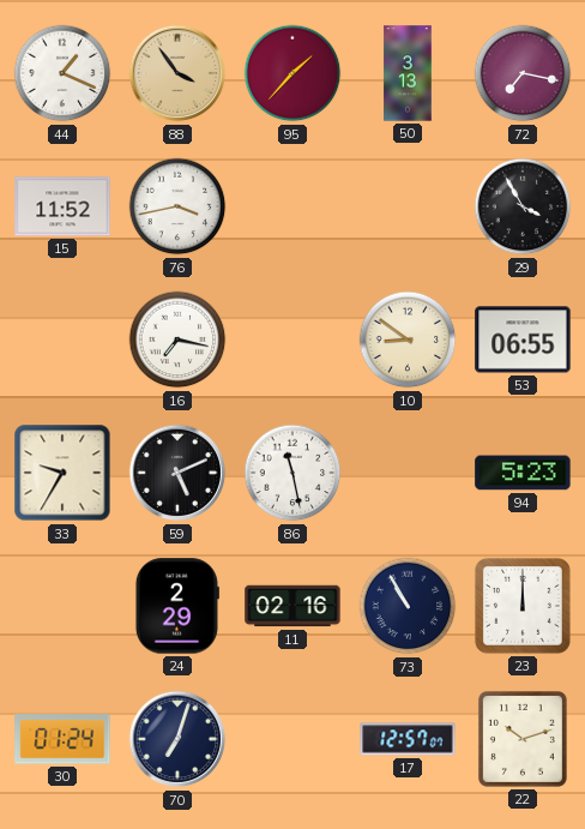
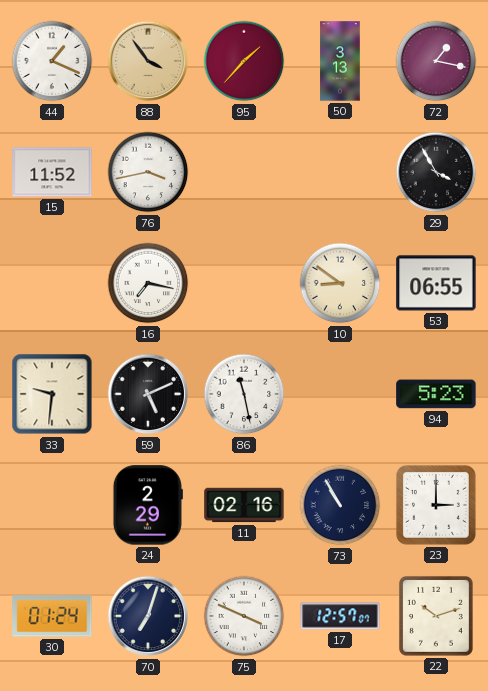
72: 7:17 -> 1:17 (436, 61)
33: 9:35 -> 9:31 (52, 394)
23: 12:00 -> 3:00 (436, 505)
75: none -> 3:49 (244, 616)
